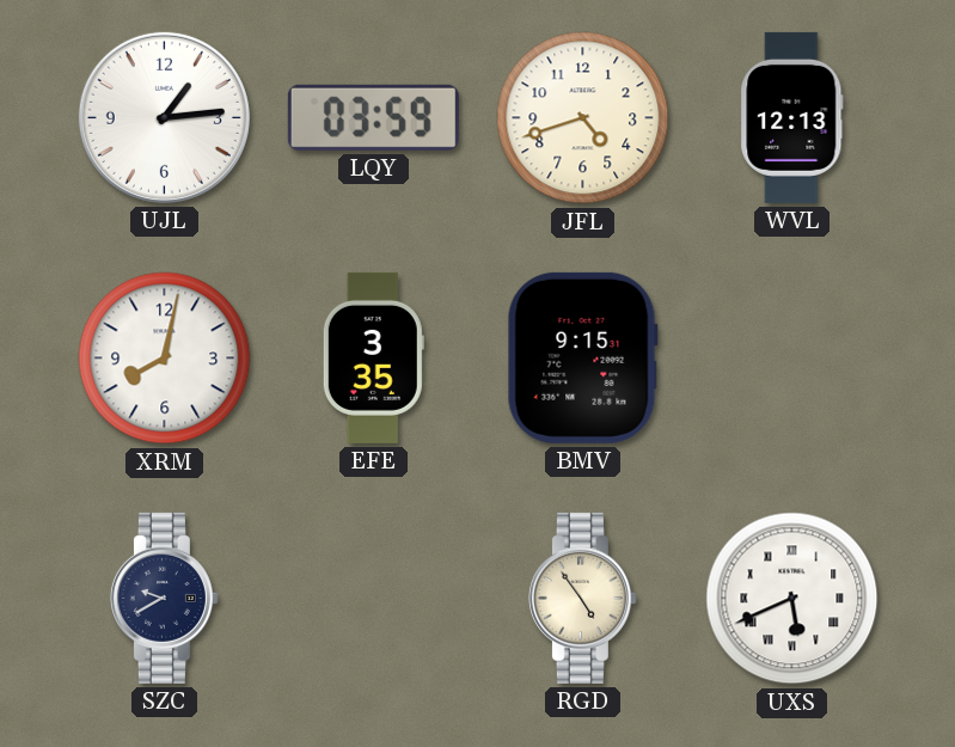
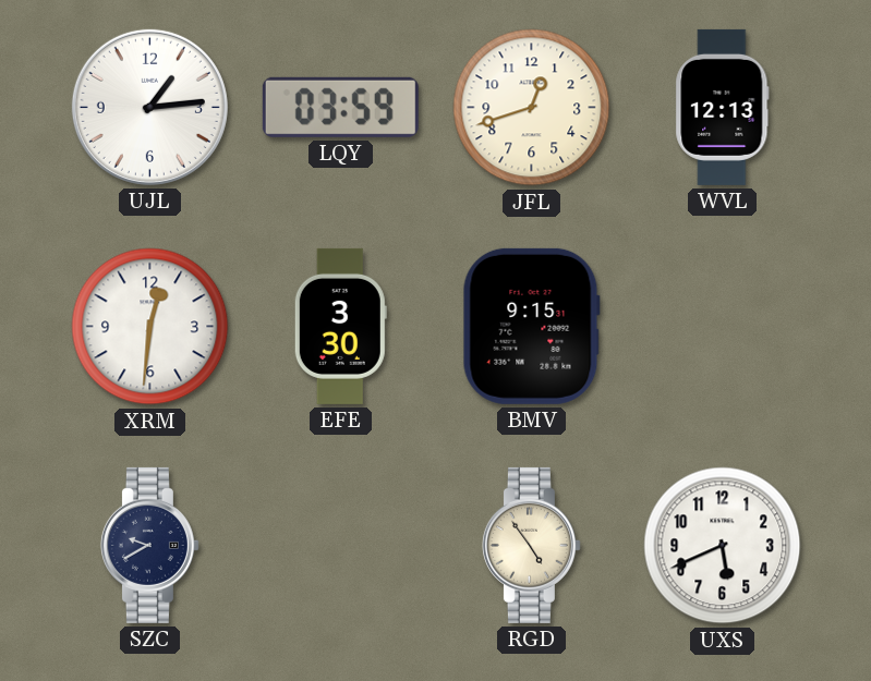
JFL: 4:42 -> 12:42 (532, 108)
XRM: 8:02 -> 12:31 (150, 327)
EFE: 3:35 -> 3:30 (340, 326)
UXS numerals: Roman -> Arabic (723, 546)
